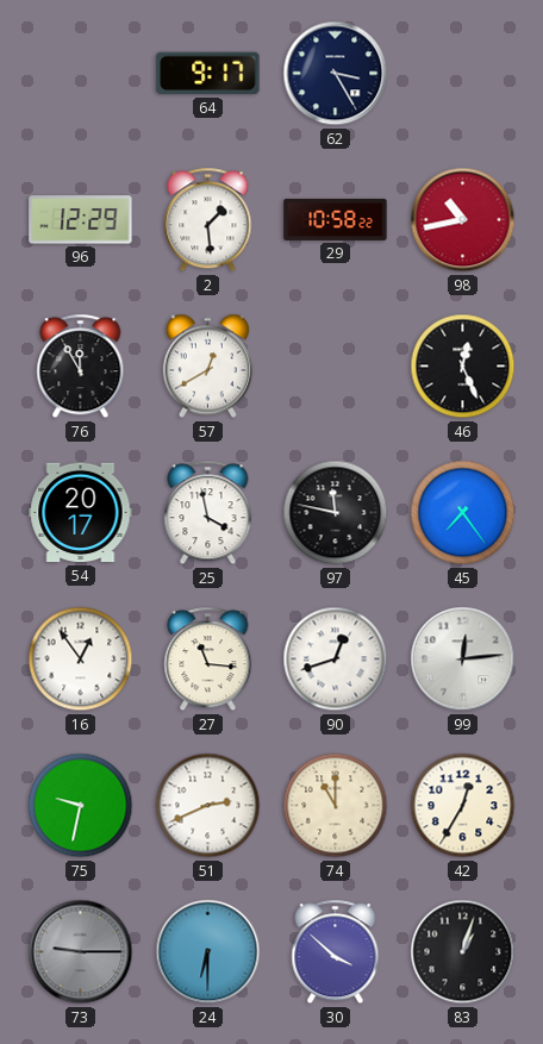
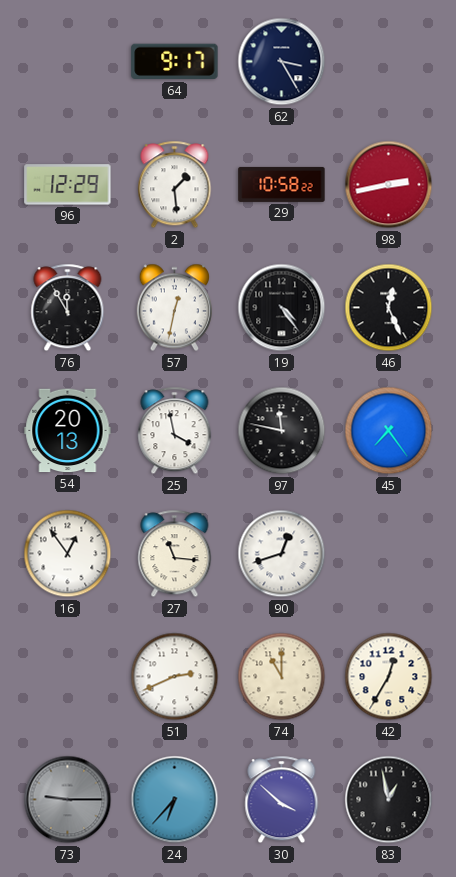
98: 10:43 -> 2:43 (389, 185)
57: 12:40 -> 12:32 (174, 308)
19: none -> 4:24 (282, 308)
54: 20:17 -> 20:13 (68, 431)
99: 12:14 -> none (463, 659)
75: 9:32 -> none (81, 806)
24: 6:30 -> 6:37 (175, 800)
83: 1:03 -> 12:58 (389, 800)
